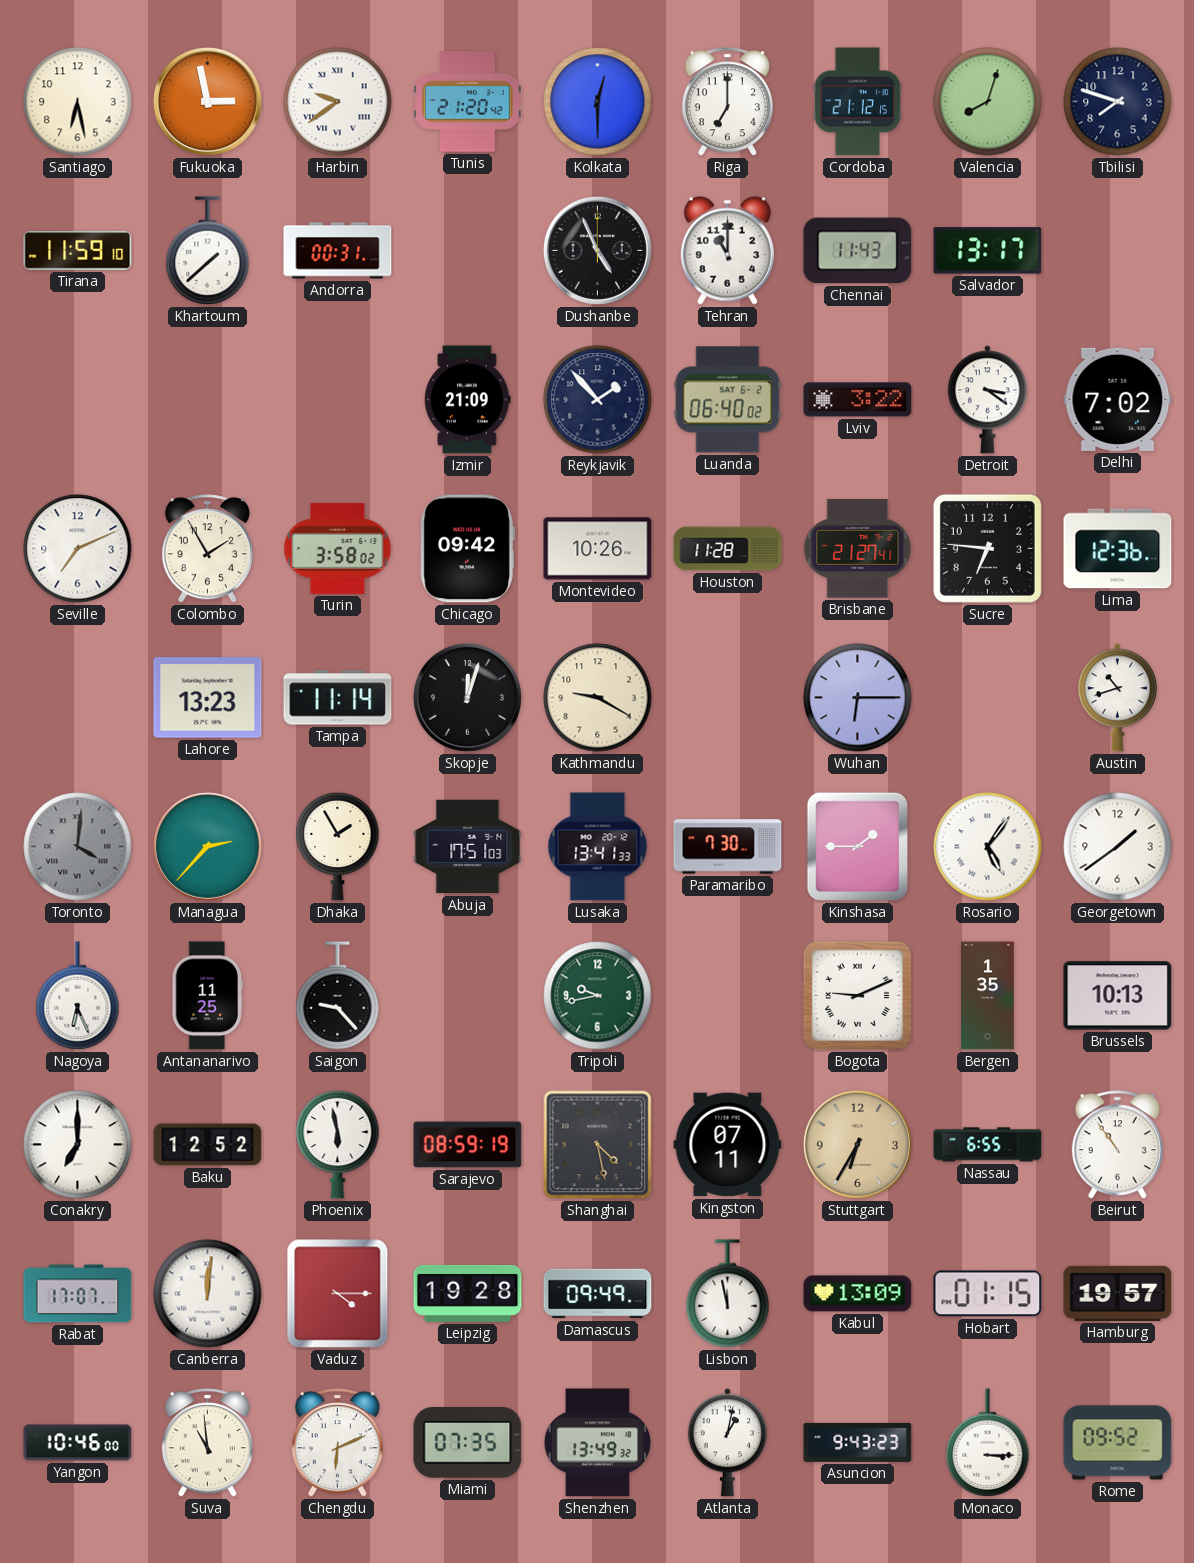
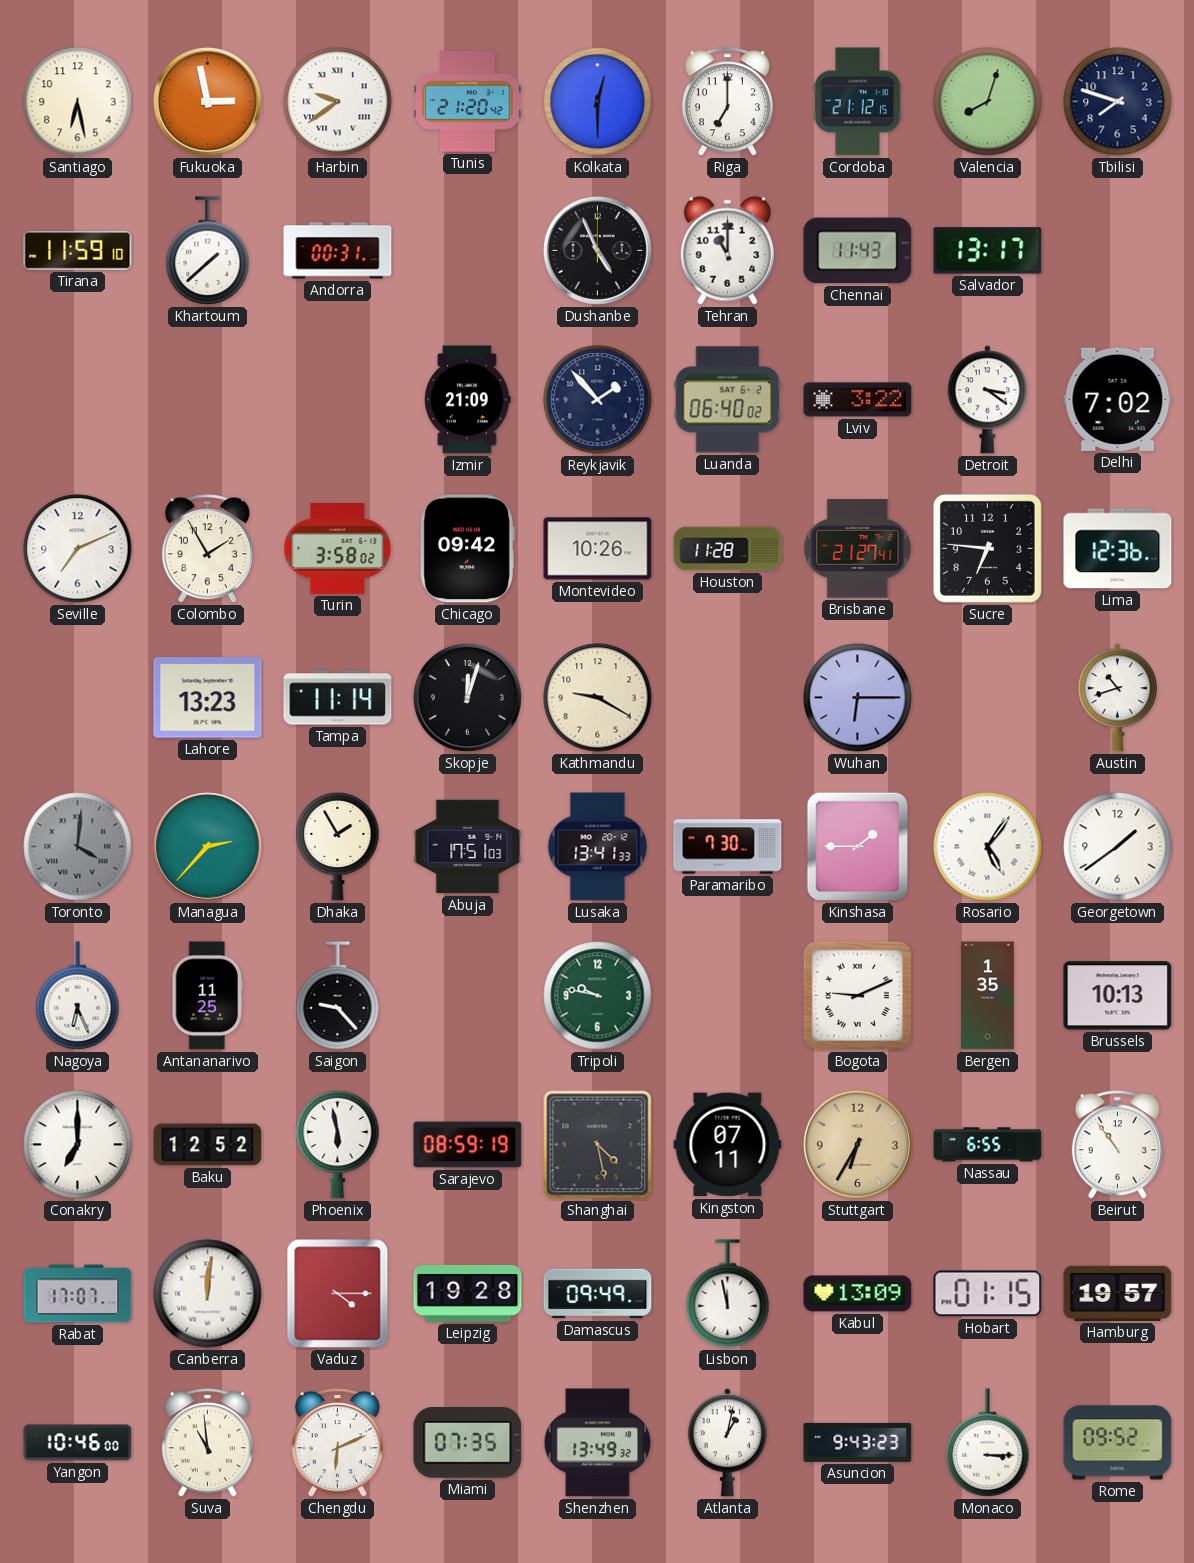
Tripoli: 9:43 -> 9:47 (598, 996)
